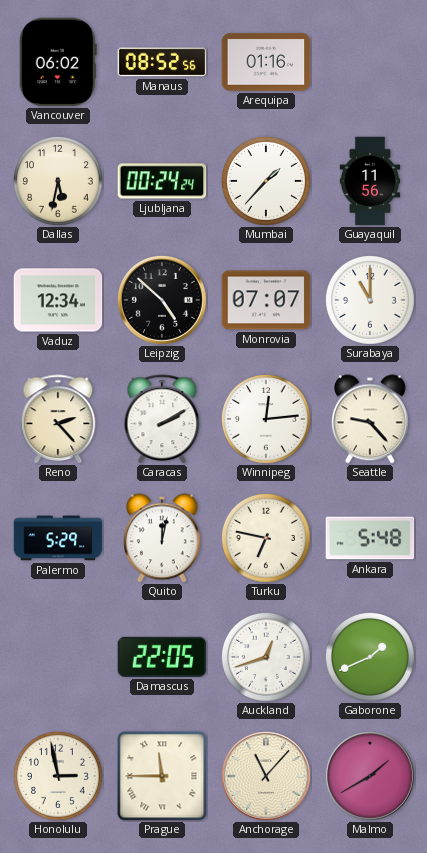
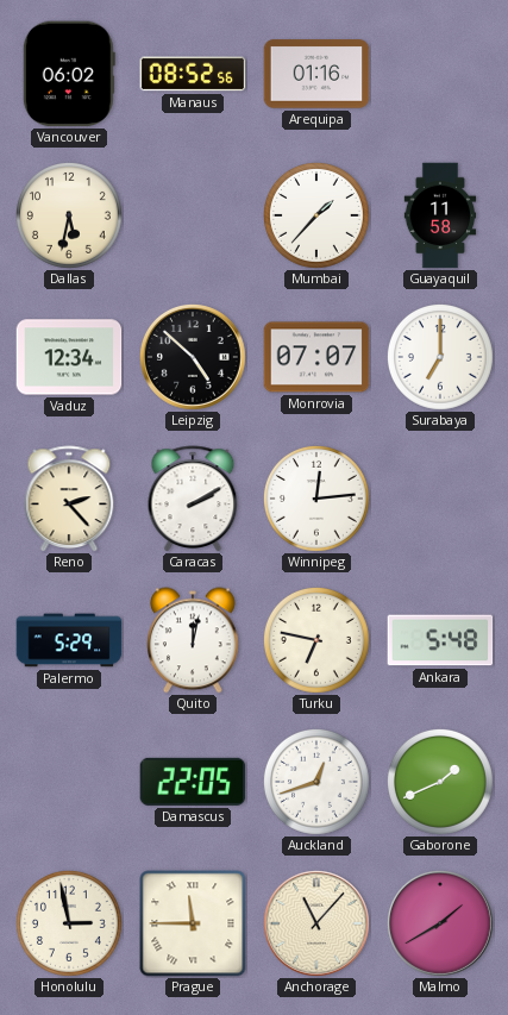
Ljubljana: 00:24 -> none (162, 181)
Guayaquil: 11:56 -> 11:58 (440, 215)
Surabaya: 11:00 -> 7:00 (440, 357)
Seattle: 9:23 -> none (370, 419)
